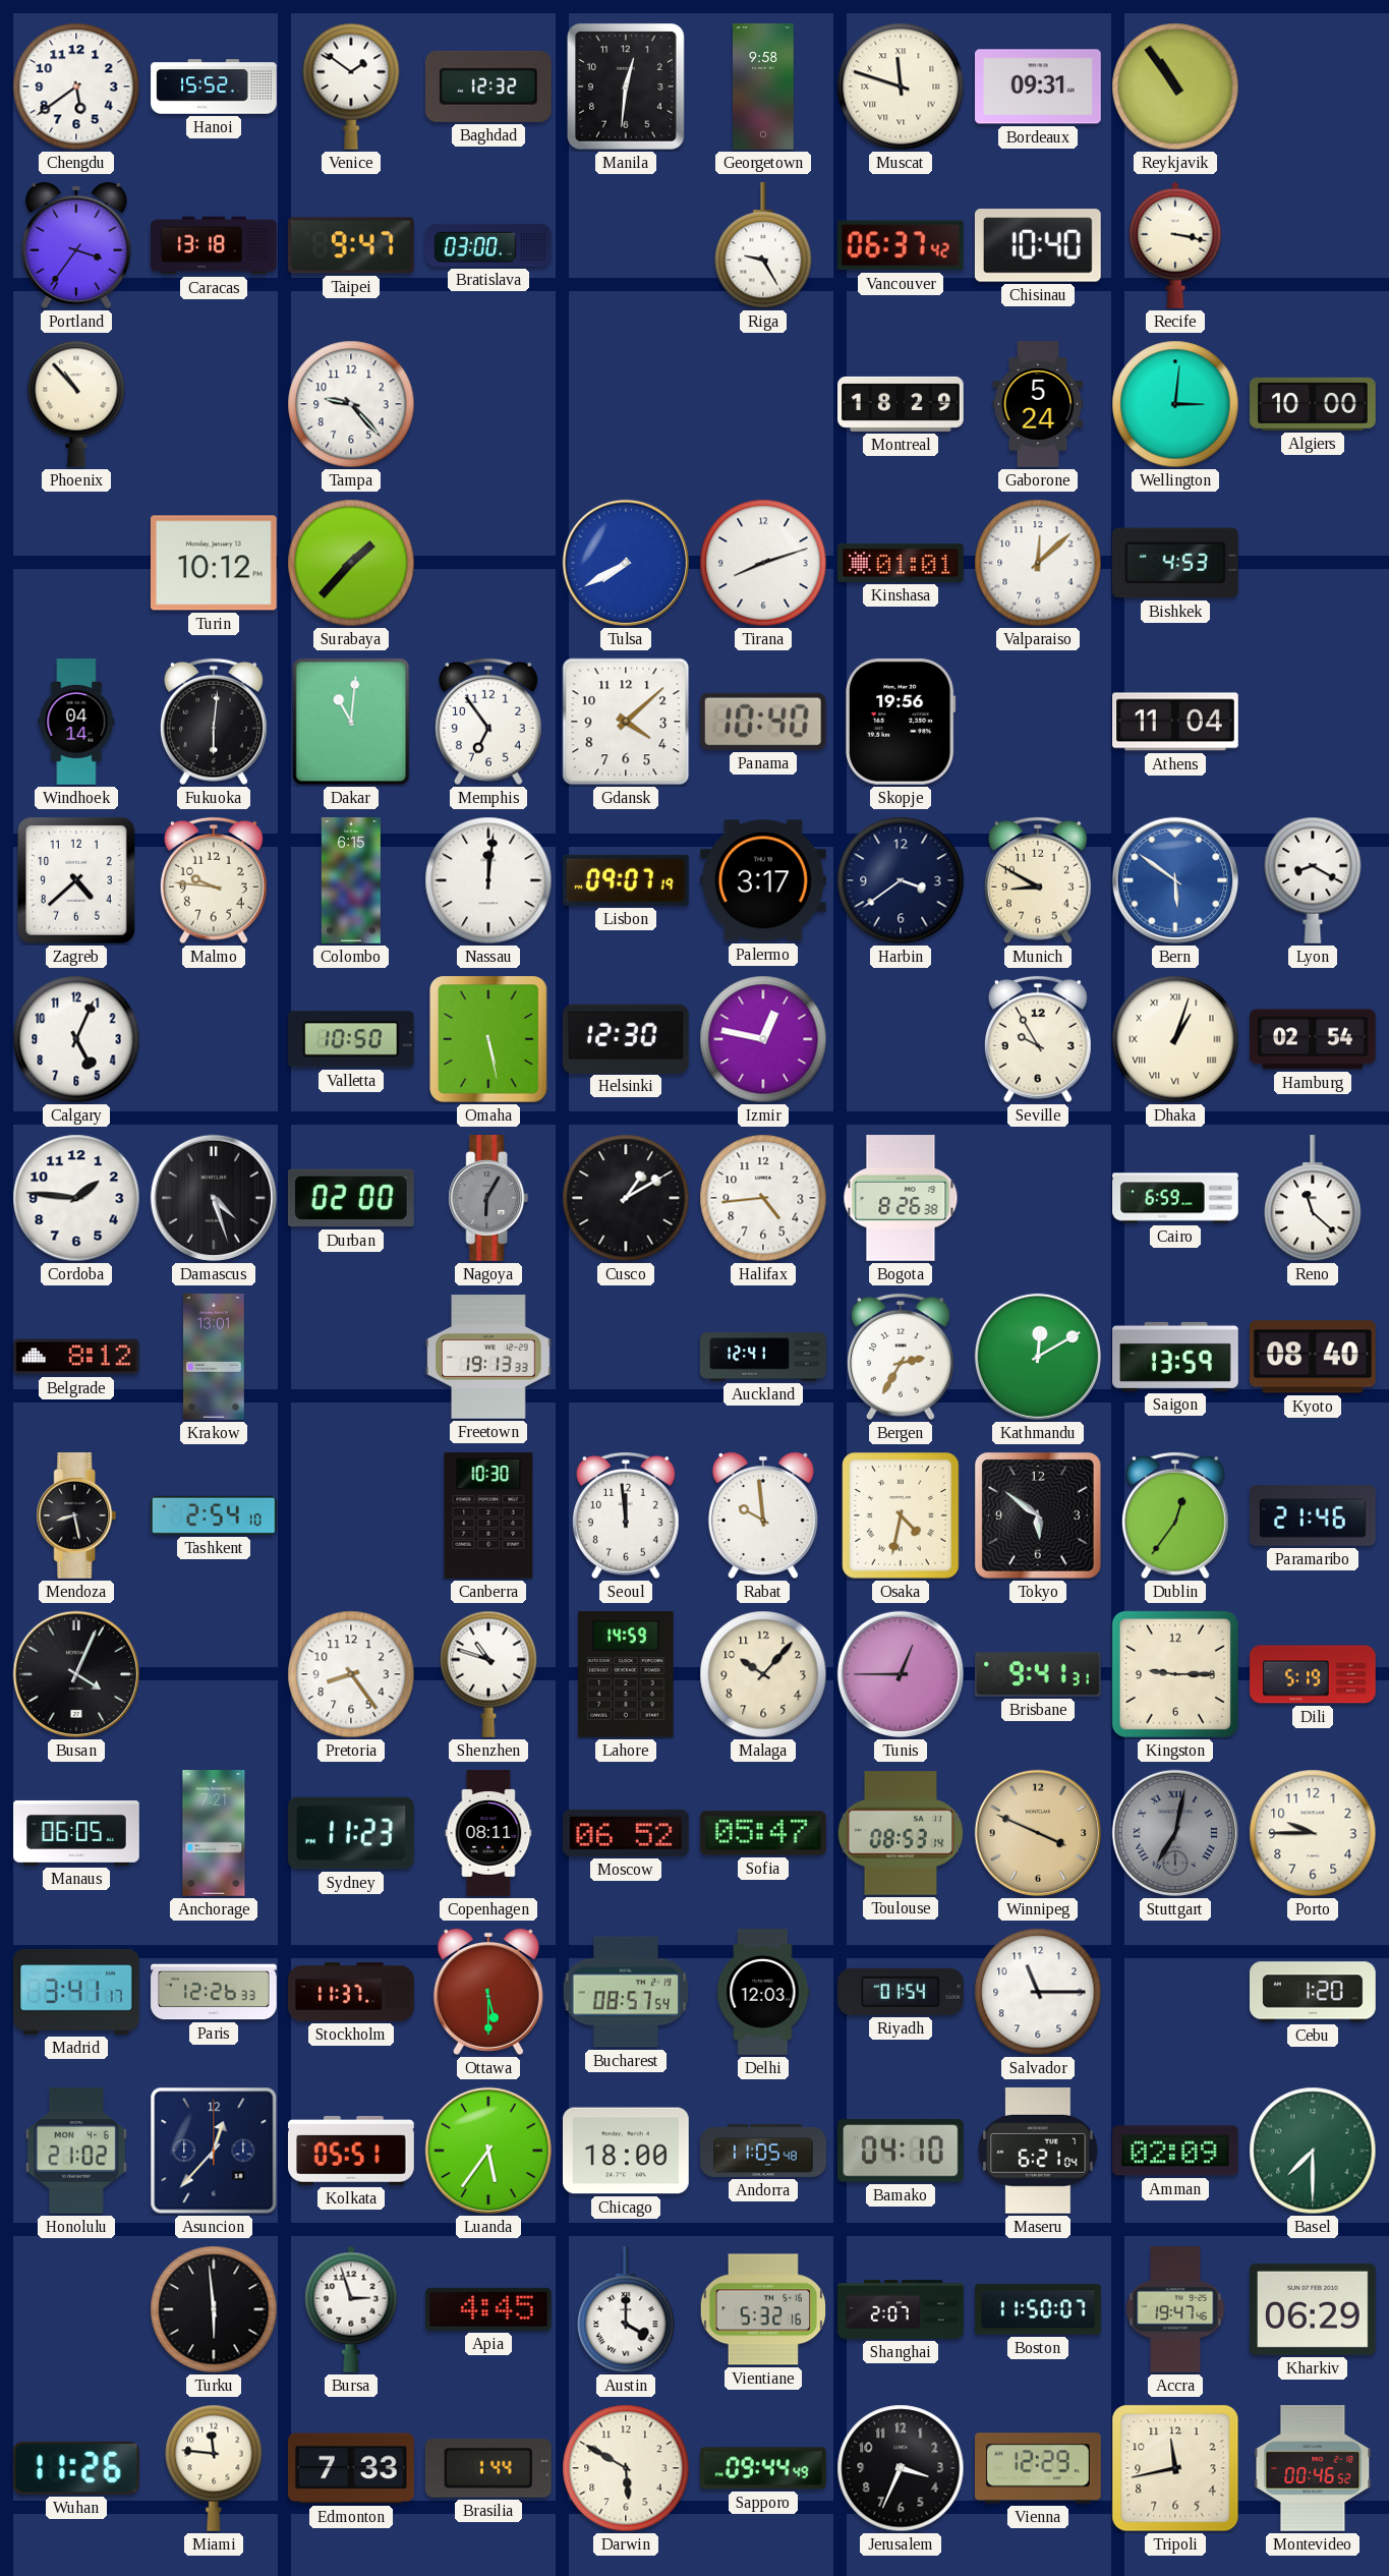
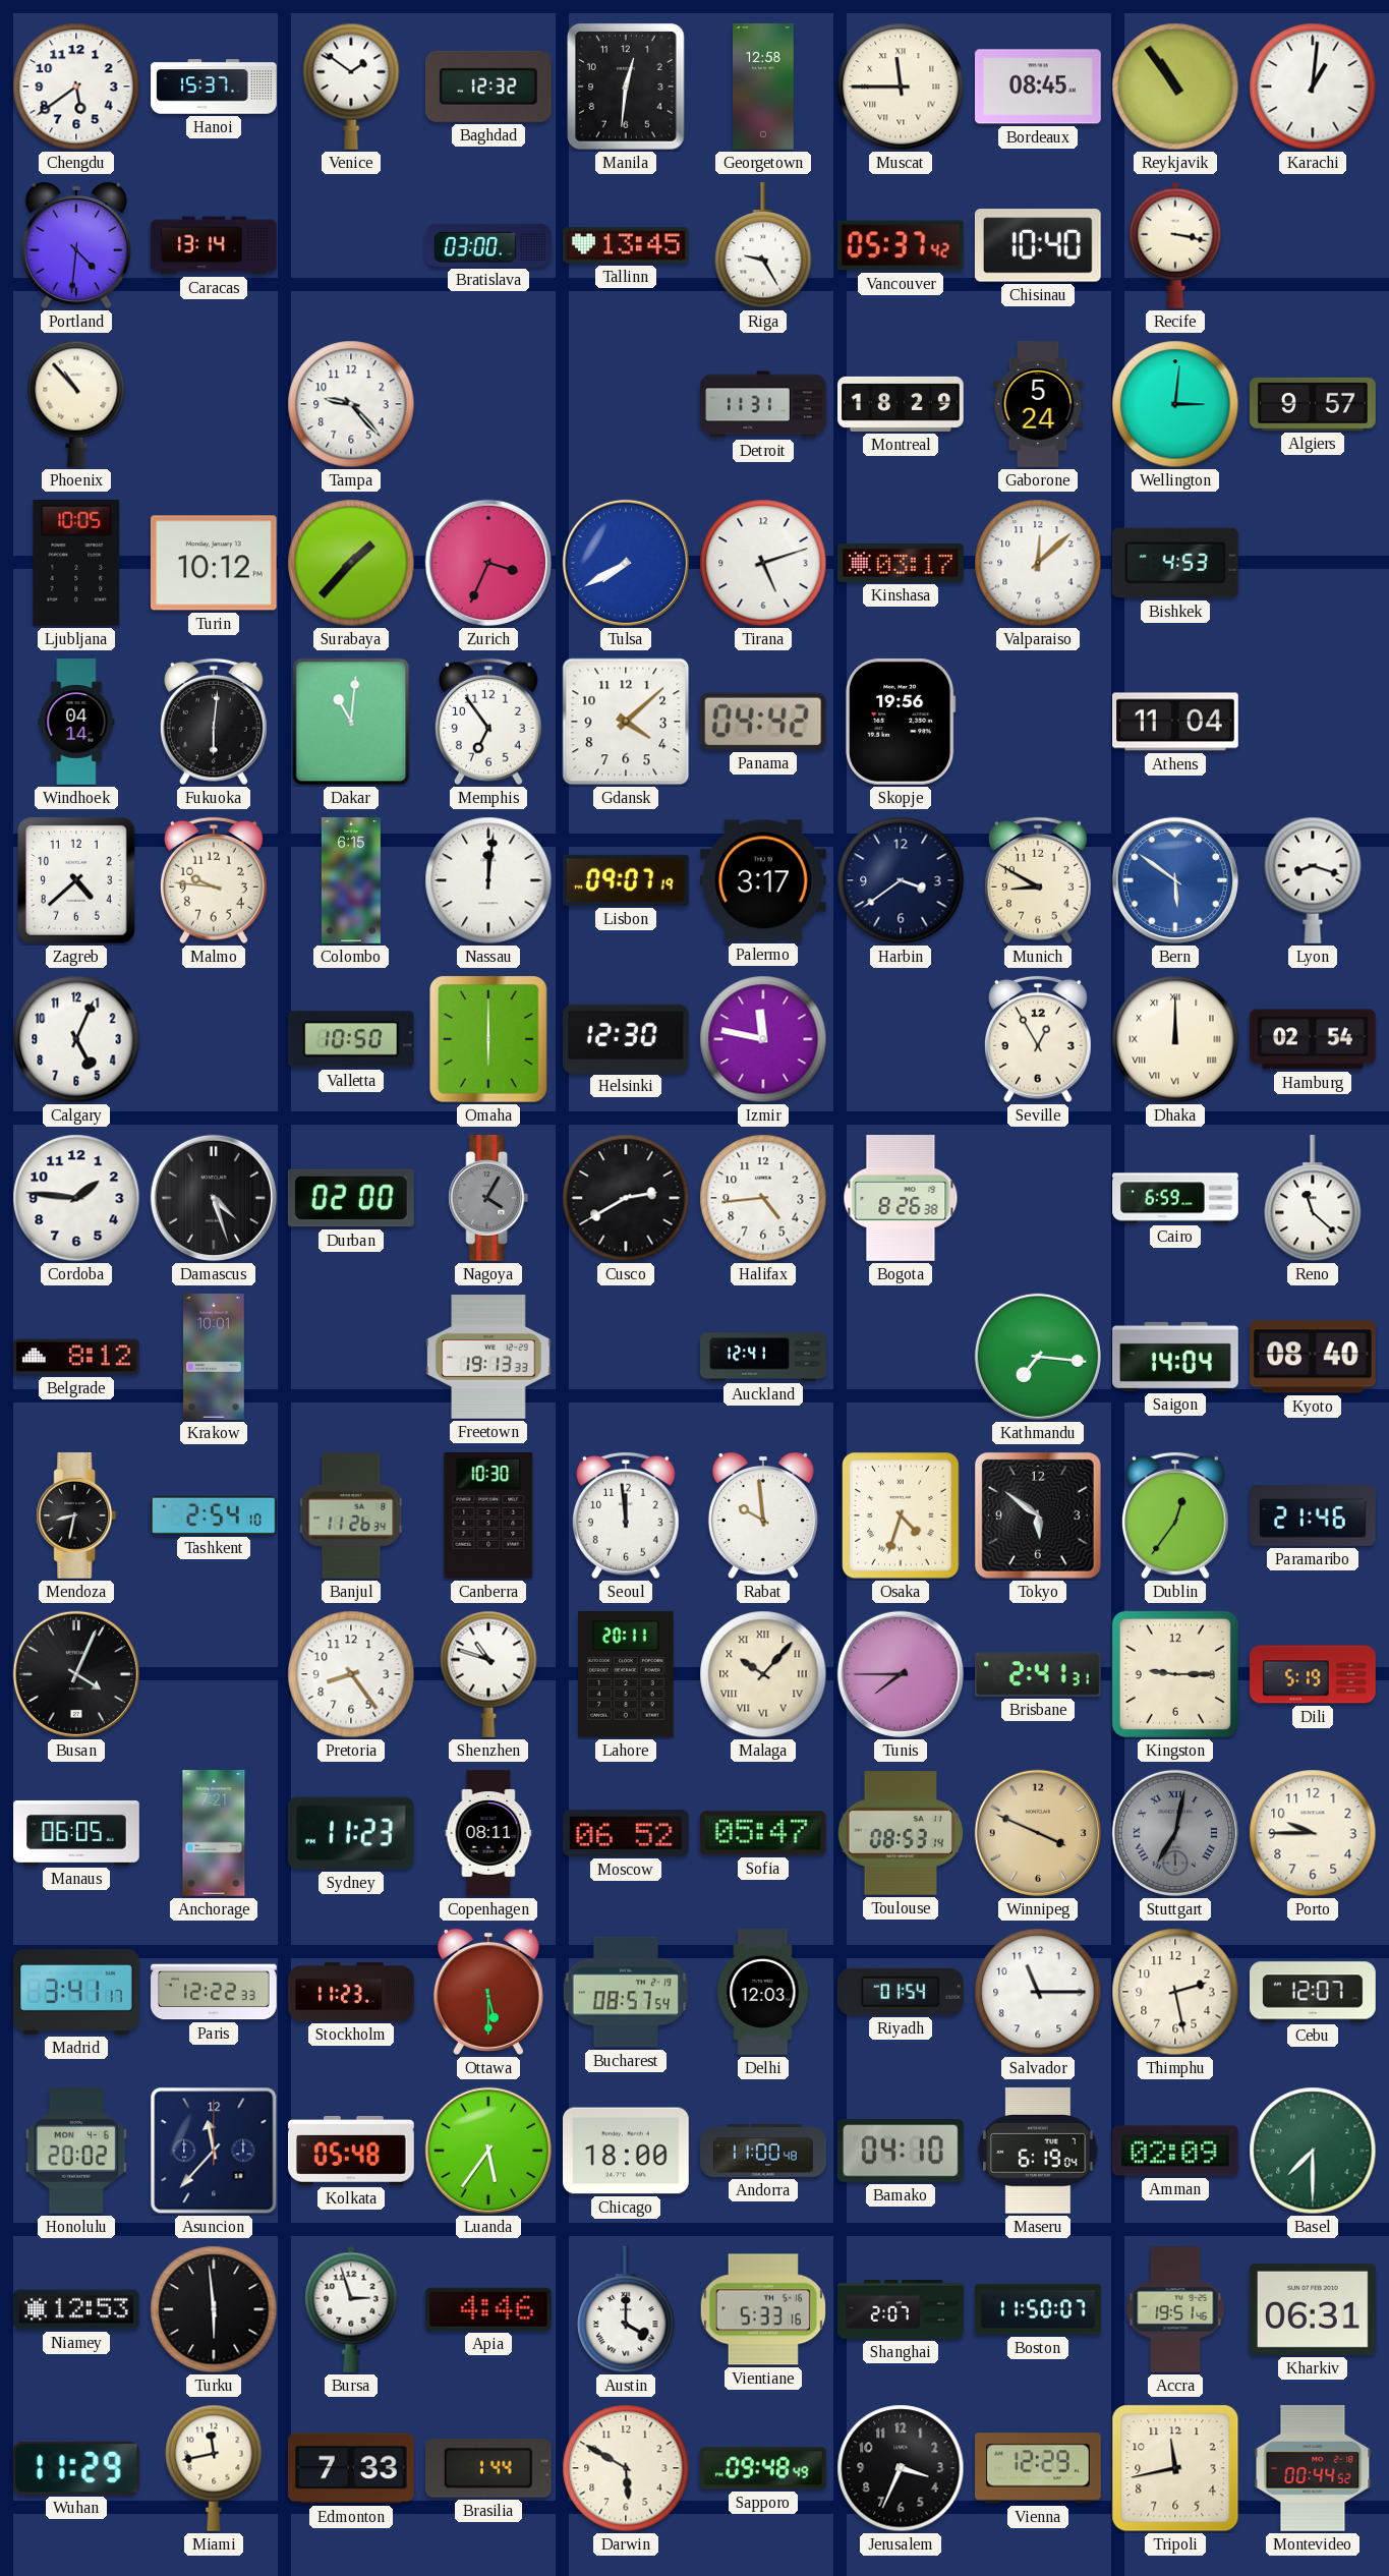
Hanoi: 15:52 -> 15:37 (214, 87)
Georgetown: 9:58 -> 12:58 (764, 87)
Muscat: 11:48 -> 11:45 (901, 87)
Bordeaux: 09:31 -> 08:45 (1039, 87)
Karachi: none -> 1:01 (1313, 87)
Portland: 3:36 -> 4:31 (76, 245)
Caracas: 13:18 -> 13:14 (214, 245)
Taipei: 9:47 -> none (352, 245)
Tallinn: none -> 13:45 (627, 245)
Vancouver: 06:37 -> 05:37 (901, 245)
Detroit: none -> 11:31 (763, 404)
Algiers: 10:00 -> 9:57 (1314, 404)
Ljubljana: none -> 10:05 (76, 563)
Zurich: none -> 3:34 (488, 563)
Tirana: 8:12 -> 5:12 (763, 563)
Kinshasa: 01:01 -> 03:17 (901, 563)
Panama: 10:40 -> 04:42 (763, 722)
Lyon: 8:20 -> 8:18 (1313, 880)
Omaha: 5:28 -> 6:00 (488, 1039)
Izmir: 12:47 -> 11:47 (763, 1039)
Seville: 9:55 -> 12:55 (1039, 1039)
Dhaka: 1:03 -> 12:00 (1175, 1039)
Nagoya: 6:05 -> 4:05 (488, 1199)
Cusco: 1:10 -> 2:40 (626, 1198)
Krakow: 13:01 -> 10:01 (215, 1357)
Bergen: 2:35 -> none (902, 1357)
Kathmandu: 12:10 -> 7:16 (1038, 1357)
Saigon: 13:59 -> 14:04 (1175, 1357)
Mendoza: 8:28 -> 8:32 (76, 1516)
Banjul: none -> 11:26 (352, 1515)
Osaka: 4:32 -> 4:33 (901, 1515)
Lahore: 14:59 -> 20:11 (626, 1675)
Malaga numerals: Arabic -> Roman (763, 1674)
Tunis: 12:45 -> 7:45 (901, 1674)
Brisbane: 9:41 -> 2:41 (1039, 1674)
Paris: 12:26 -> 12:22 (214, 1992)
Stockholm: 11:37 -> 11:23 (351, 1992)
Thimphu: none -> 2:28 (1175, 1992)
Cebu: 1:20 -> 12:07 (1314, 1992)
Honolulu: 21:02 -> 20:02 (76, 2152)
Asuncion: 12:37 -> 11:37 (214, 2151)
Kolkata: 05:51 -> 05:48 (352, 2151)
Andorra: 11:05 -> 11:00 (763, 2151)
Maseru: 6:21 -> 6:19 (1038, 2151)
Niamey: none -> 12:53 (76, 2309)
Apia: 4:45 -> 4:46 (488, 2309)
Vientiane: 5:32 -> 5:33 (762, 2309)
Accra: 19:47 -> 19:51 (1175, 2309)
Kharkiv: 06:29 -> 06:31 (1314, 2309)
Wuhan: 11:26 -> 11:29 (76, 2468)
Miami: 11:46 -> 11:43 (214, 2468)
Sapporo: 09:44 -> 09:48 (764, 2468)
Montevideo: 00:46 -> 00:44 (1313, 2469)
